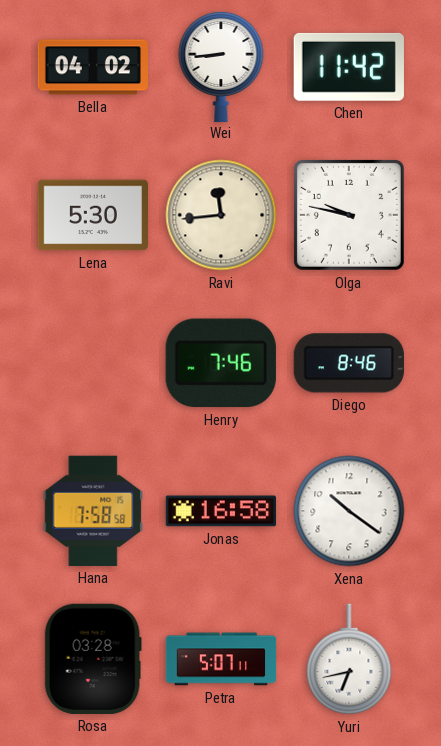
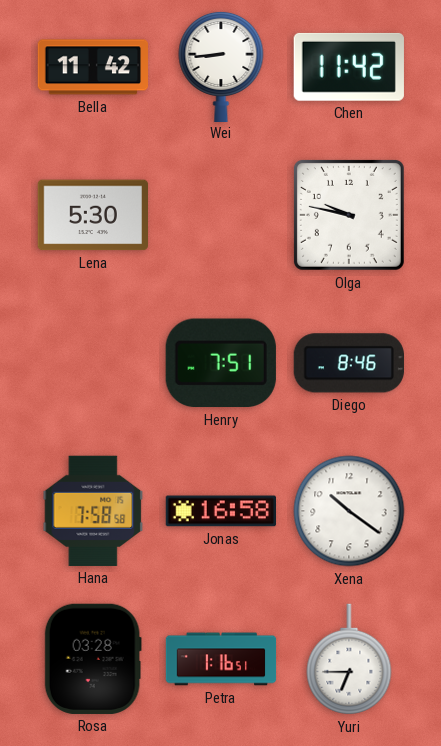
Bella: 04:02 -> 11:42 (92, 67)
Ravi: 11:44 -> none (221, 215)
Henry: 7:46 -> 7:51 (221, 363)
Petra: 5:07 -> 1:16 (221, 659)
Yuri: 6:43 -> 6:45 (349, 659)
